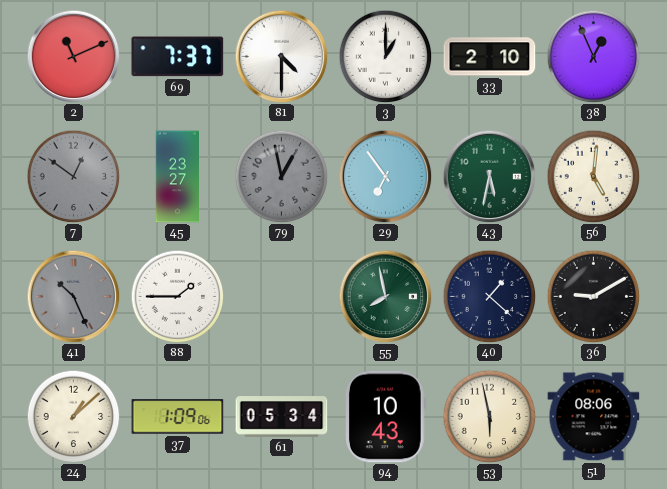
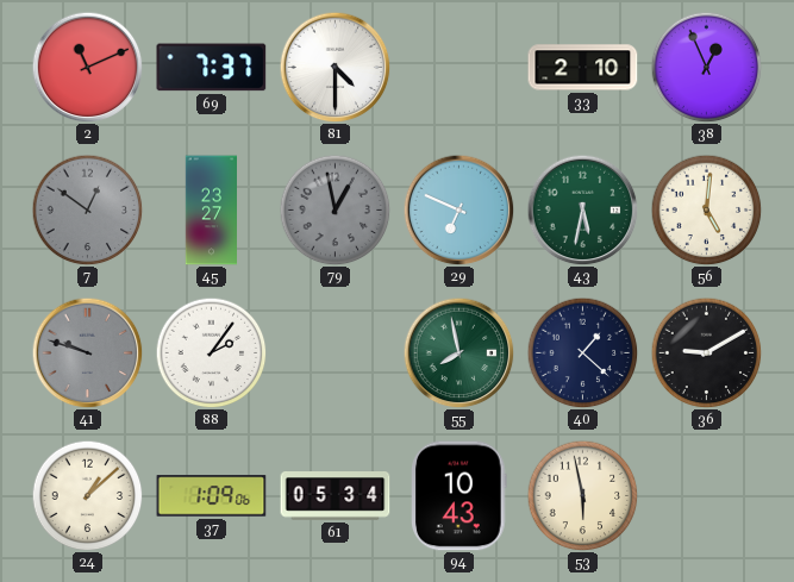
3: 1:00 -> none (385, 56)
29: 6:54 -> 6:49 (458, 209)
41: 10:26 -> 9:48 (87, 352)
88: 1:45 -> 2:06 (211, 352)
51: 08:06 -> none (594, 417)
